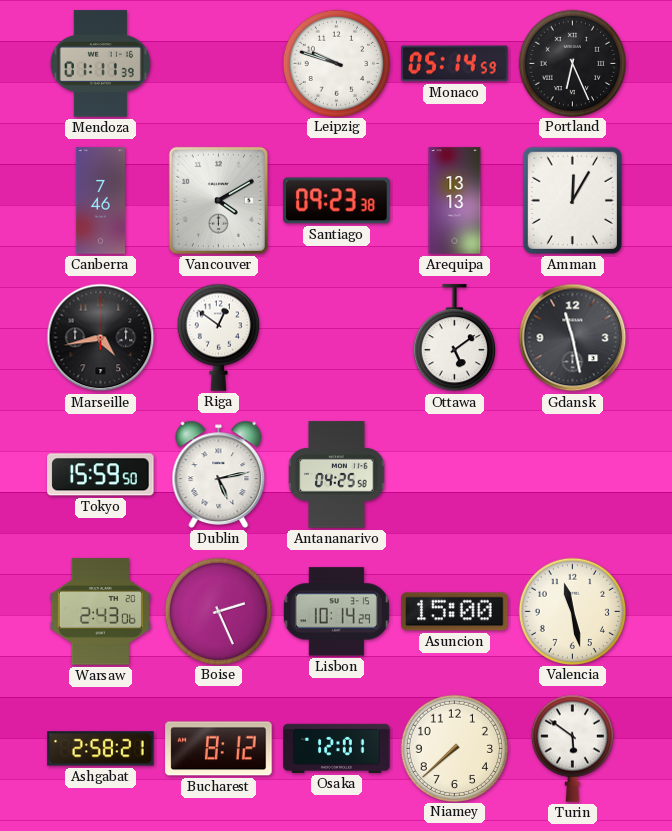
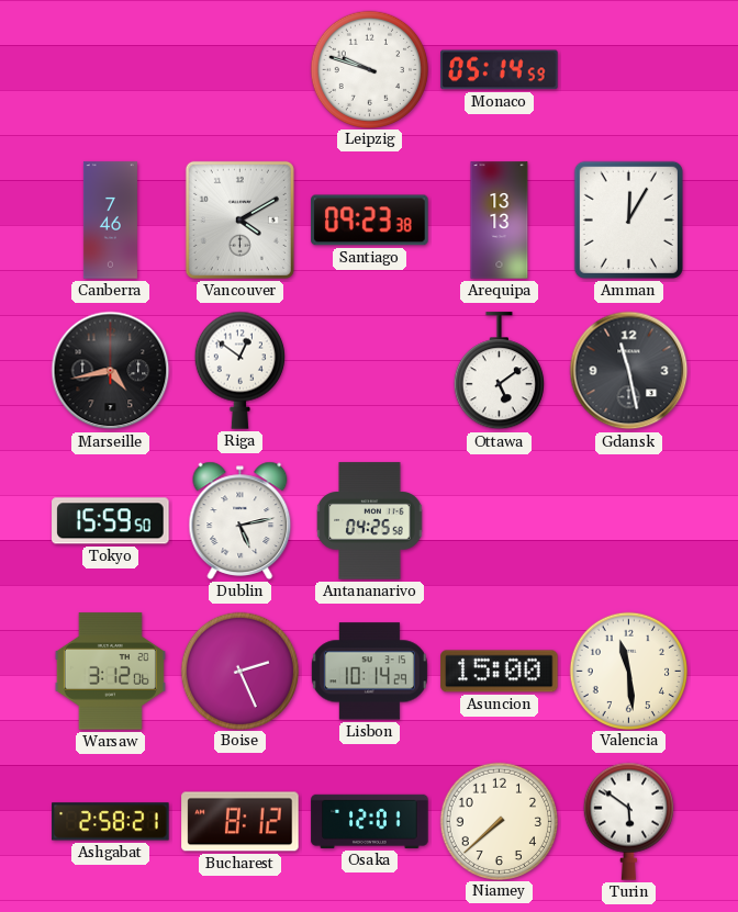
Mendoza: 01:11 -> none (100, 64)
Portland: 6:26 -> none (572, 63)
Warsaw: 2:43 -> 3:12 (110, 672)
Valencia: 11:28 -> 11:29 (628, 671)
